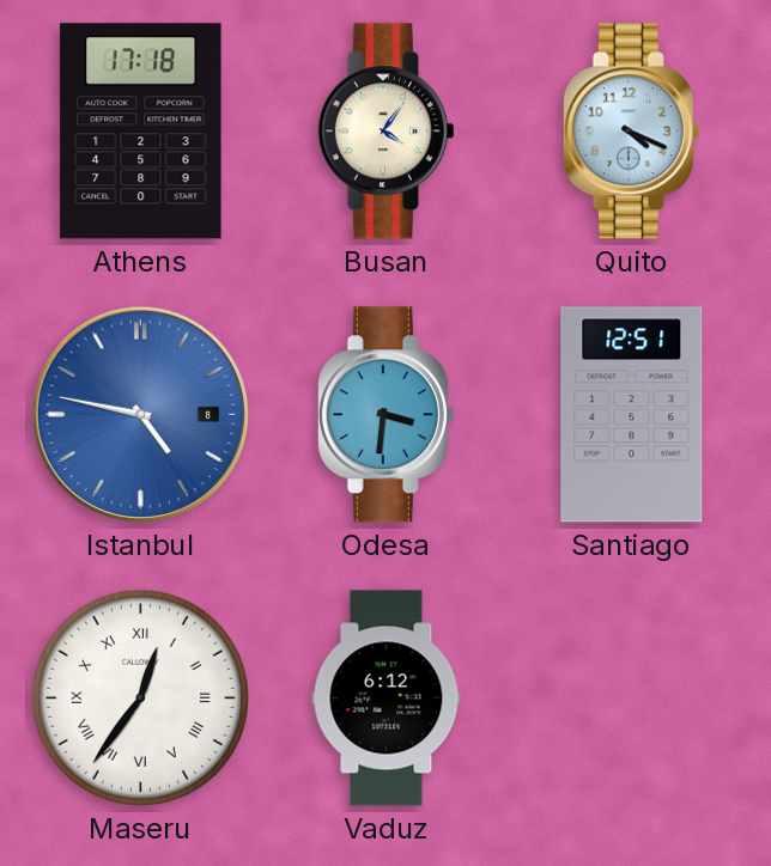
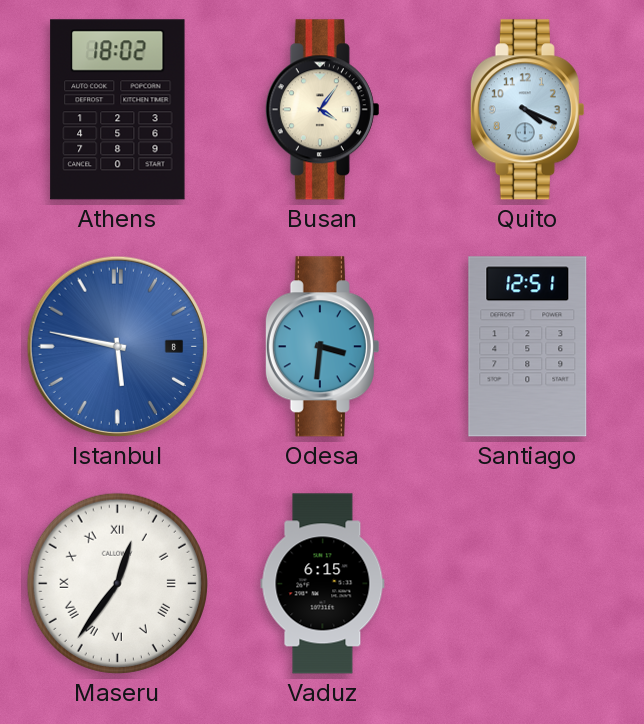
Athens: 17:18 -> 18:02 (118, 110)
Istanbul: 4:47 -> 5:47 (117, 346)
Vaduz: 6:12 -> 6:15 (323, 584)
